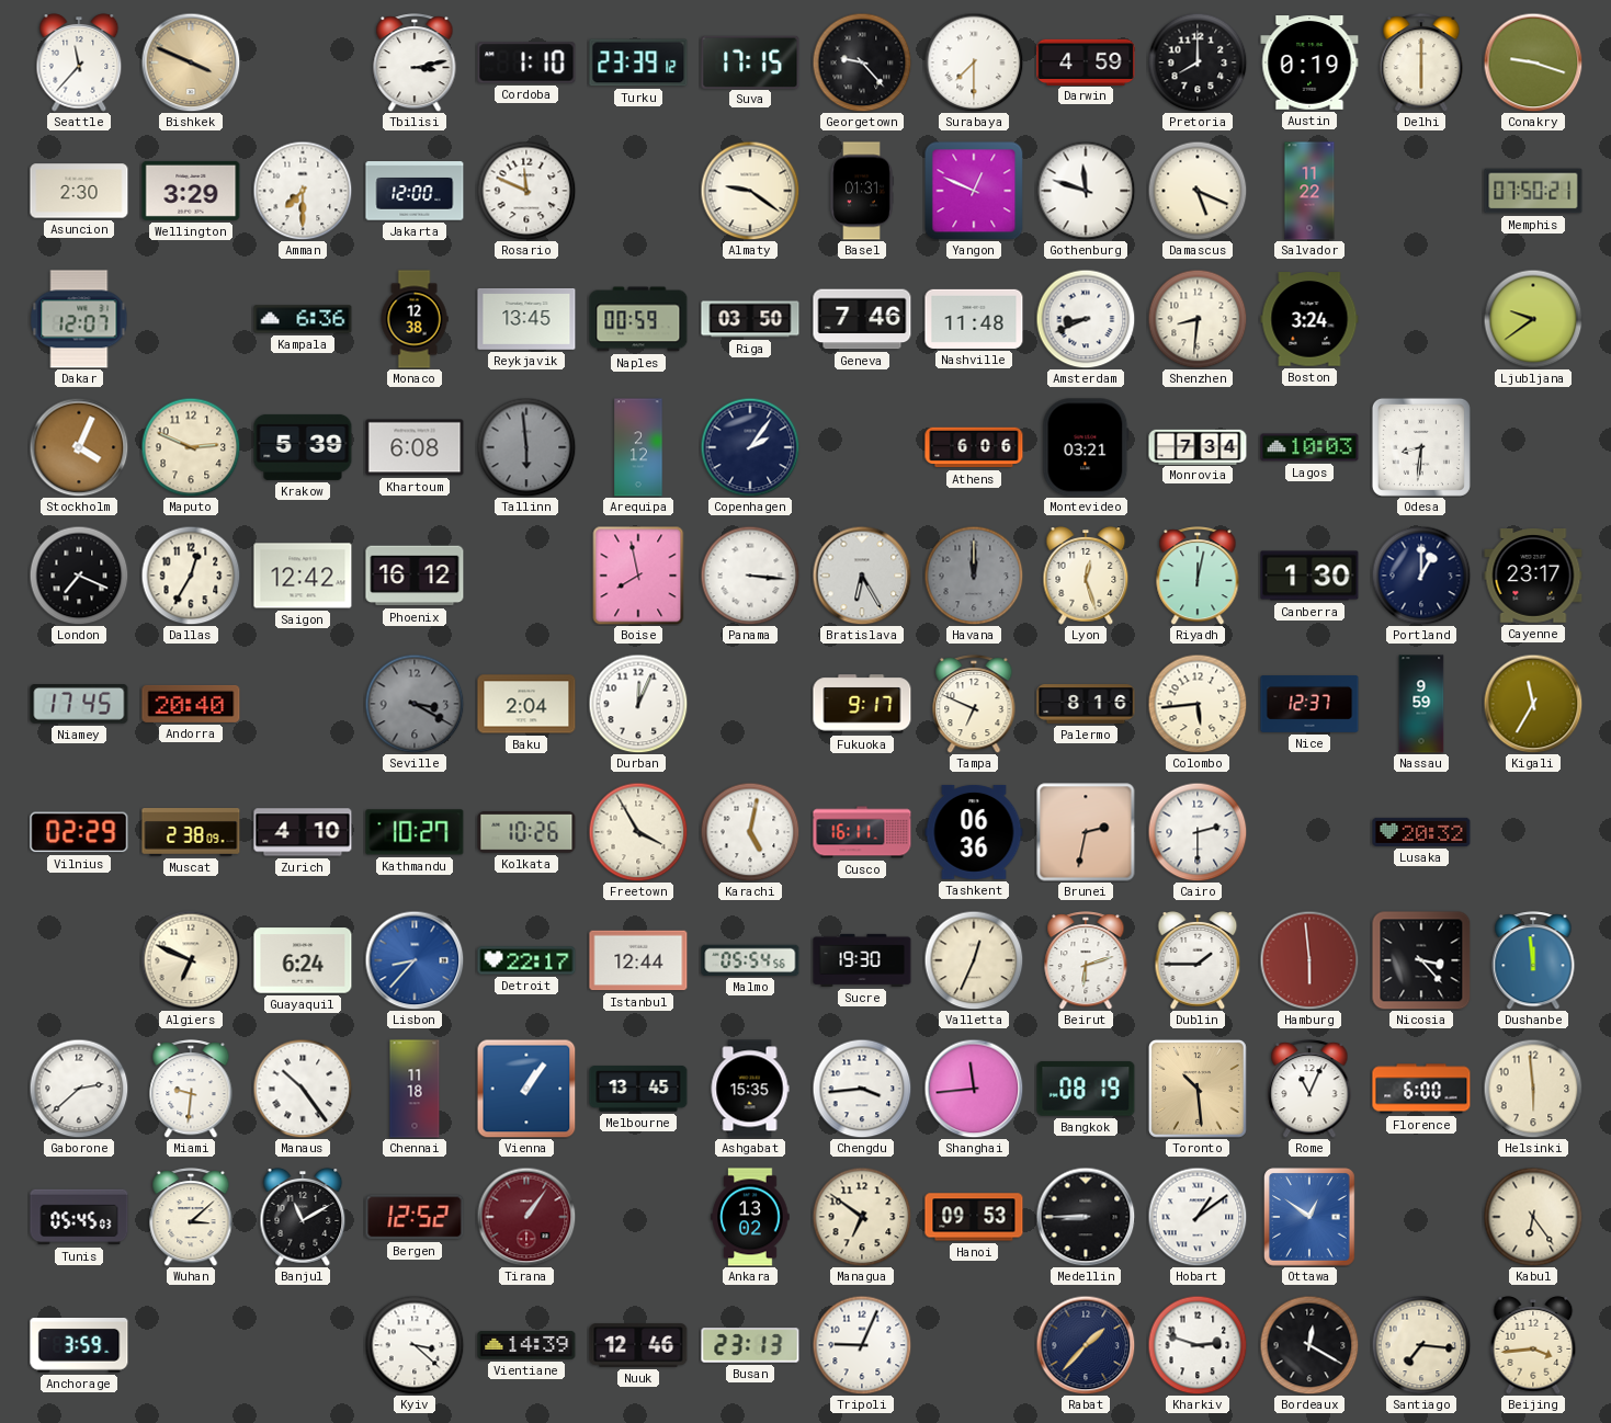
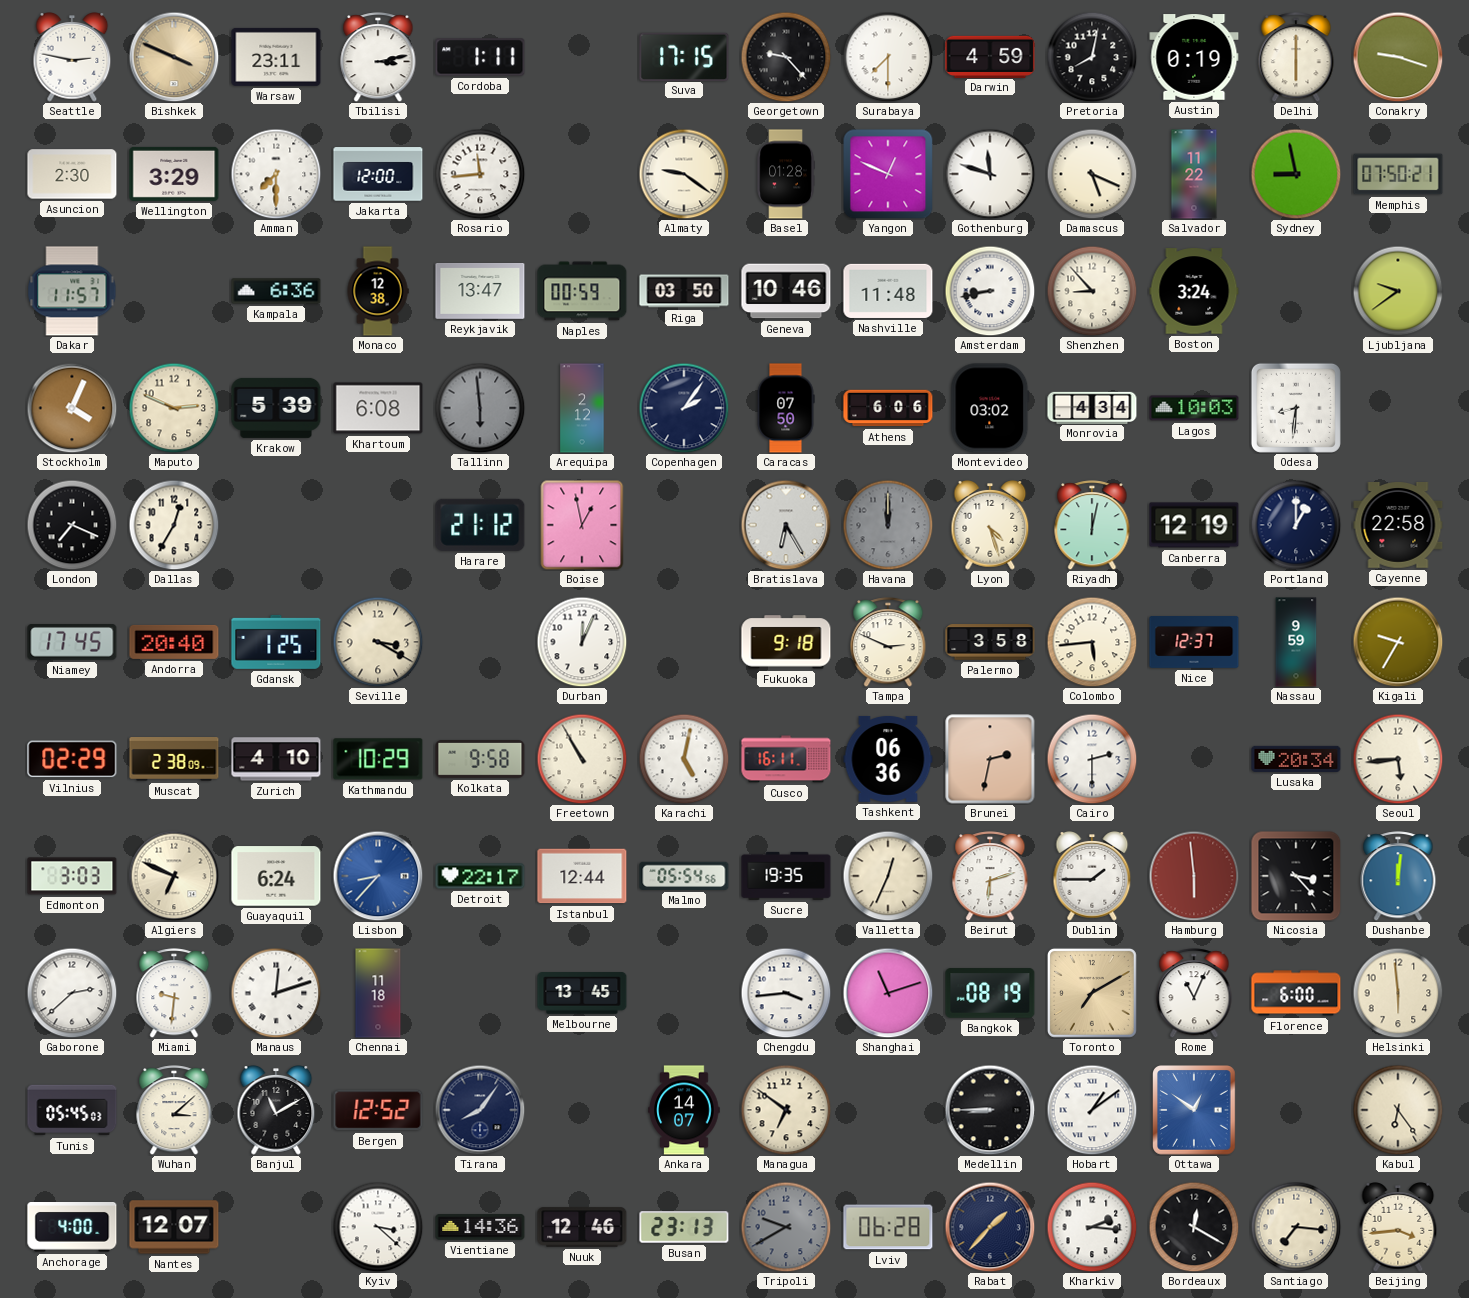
Seattle: 11:37 -> 2:47 (72, 57)
Warsaw: none -> 23:11 (276, 57)
Cordoba: 1:10 -> 1:11 (480, 57)
Turku: 23:39 -> none (638, 62)
Pretoria: 8:00 -> 8:02 (1092, 57)
Rosario: 11:49 -> 11:44 (480, 174)
Basel: 01:31 -> 01:28 (786, 174)
Sydney: none -> 8:58 (1296, 174)
Dakar: 12:07 -> 11:57 (72, 291)
Reykjavik: 13:45 -> 13:47 (480, 292)
Geneva: 7:46 -> 10:46 (786, 291)
Amsterdam: 8:41 -> 8:43 (990, 291)
Shenzhen: 8:31 -> 8:53 (1092, 291)
Caracas: none -> 07:50 (786, 408)
Montevideo: 03:21 -> 03:02 (990, 408)
Monrovia: 7:34 -> 4:34 (1092, 407)
Saigon: 12:42 -> none (303, 576)
Phoenix: 16:12 -> none (415, 576)
Harare: none -> 21:12 (480, 525)
Boise: 7:58 -> 12:58 (582, 525)
Panama: 3:16 -> none (750, 576)
Lyon: 12:27 -> 4:27 (990, 525)
Canberra: 1:30 -> 12:19 (1194, 525)
Cayenne: 23:17 -> 22:58 (1398, 526)
Gdansk: none -> 1:25 (276, 642)
Seville dial: grey -> cream (378, 642)
Baku: 2:04 -> none (526, 704)
Fukuoka: 9:17 -> 9:18 (786, 642)
Tampa: 6:49 -> 2:49 (888, 642)
Palermo: 8:16 -> 3:58 (990, 642)
Kigali: 11:35 -> 9:35 (1398, 642)
Kathmandu: 10:27 -> 10:29 (378, 759)
Kolkata: 10:26 -> 9:58 (480, 759)
Freetown: 3:55 -> 10:55 (582, 759)
Lusaka: 20:32 -> 20:34 (1296, 759)
Seoul: none -> 5:44 (1398, 759)
Edmonton: none -> 3:03 (72, 876)
Sucre: 19:30 -> 19:35 (786, 876)
Dushanbe: 11:59 -> 12:01 (1398, 876)
Manaus: 10:24 -> 12:12 (276, 993)
Vienna: 1:06 -> none (526, 1089)
Ashgabat: 15:35 -> none (750, 1089)
Shanghai: 11:44 -> 11:12 (888, 993)
Toronto: 10:29 -> 7:10 (1092, 993)
Tirana: 1:06 -> 8:06 (480, 1110)
Tirana dial: burgundy -> navy (480, 1110)
Ankara: 13:02 -> 14:07 (684, 1110)
Hanoi: 09:53 -> none (974, 1217)
Anchorage: 3:59 -> 4:00 (72, 1228)
Nantes: none -> 12:07 (174, 1227)
Vientiane: 14:39 -> 14:36 (480, 1227)
Tripoli: 9:04 -> 9:40 (786, 1227)
Tripoli dial: white -> grey (786, 1227)
Lviv: none -> 06:28 (888, 1227)
Kharkiv: 2:48 -> 2:16 (1092, 1227)
